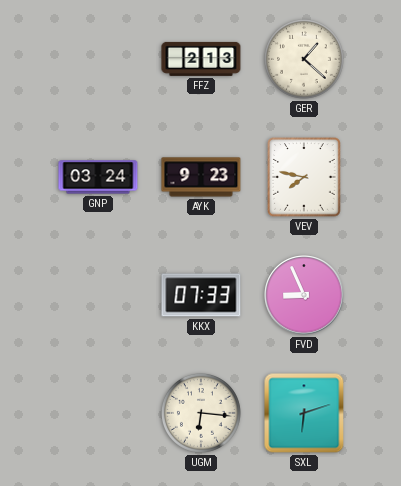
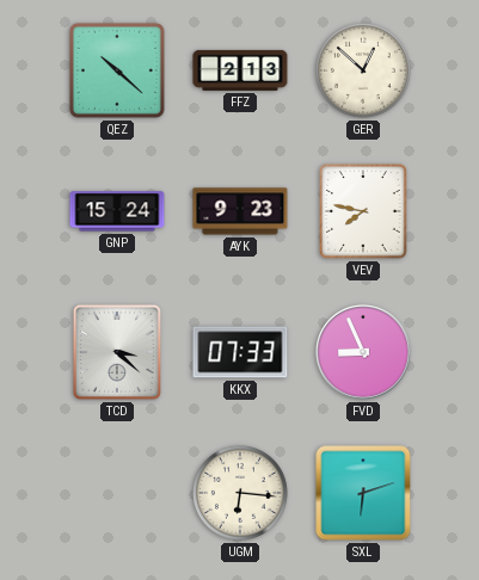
QEZ: none -> 10:22 (117, 70)
GER: 1:22 -> 12:52 (363, 70)
GNP: 03:24 -> 15:24 (117, 211)
TCD: none -> 3:22 (117, 352)
